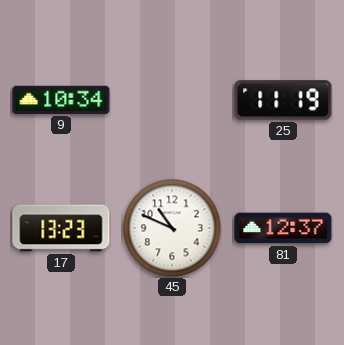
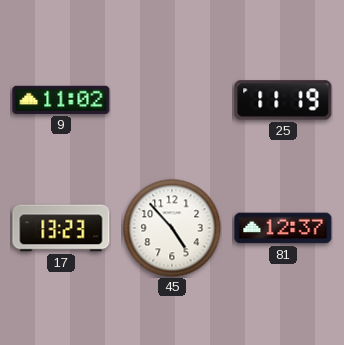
9: 10:34 -> 11:02 (61, 100)
45: 10:49 -> 4:53 (172, 228)
